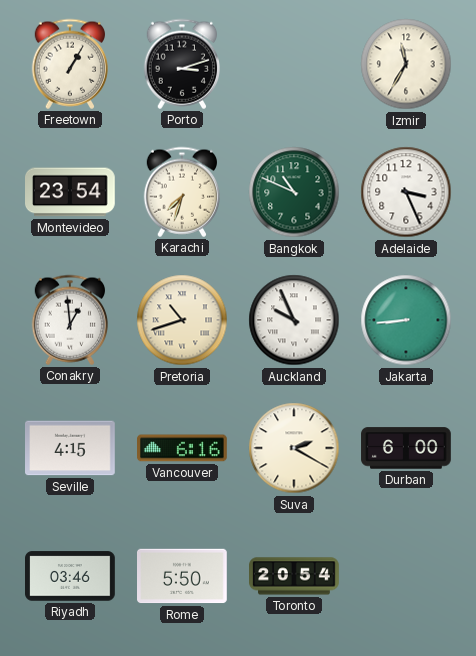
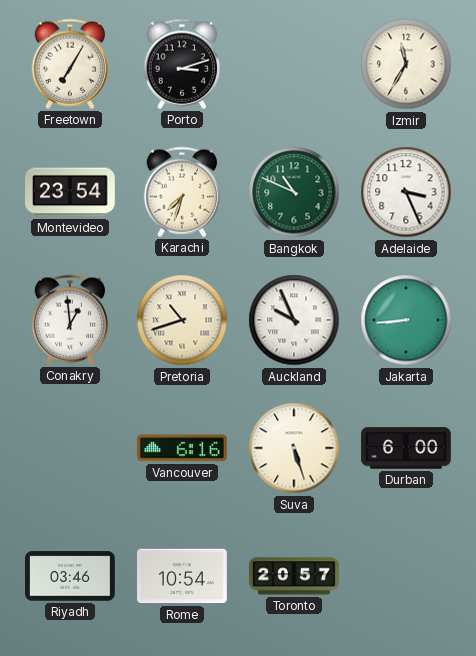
Freetown: 1:05 -> 7:05 (69, 64)
Seville: 4:15 -> none (71, 448)
Suva: 2:20 -> 5:27 (294, 448)
Rome: 5:50 -> 10:54 (183, 576)
Toronto: 20:54 -> 20:57 (295, 576)
